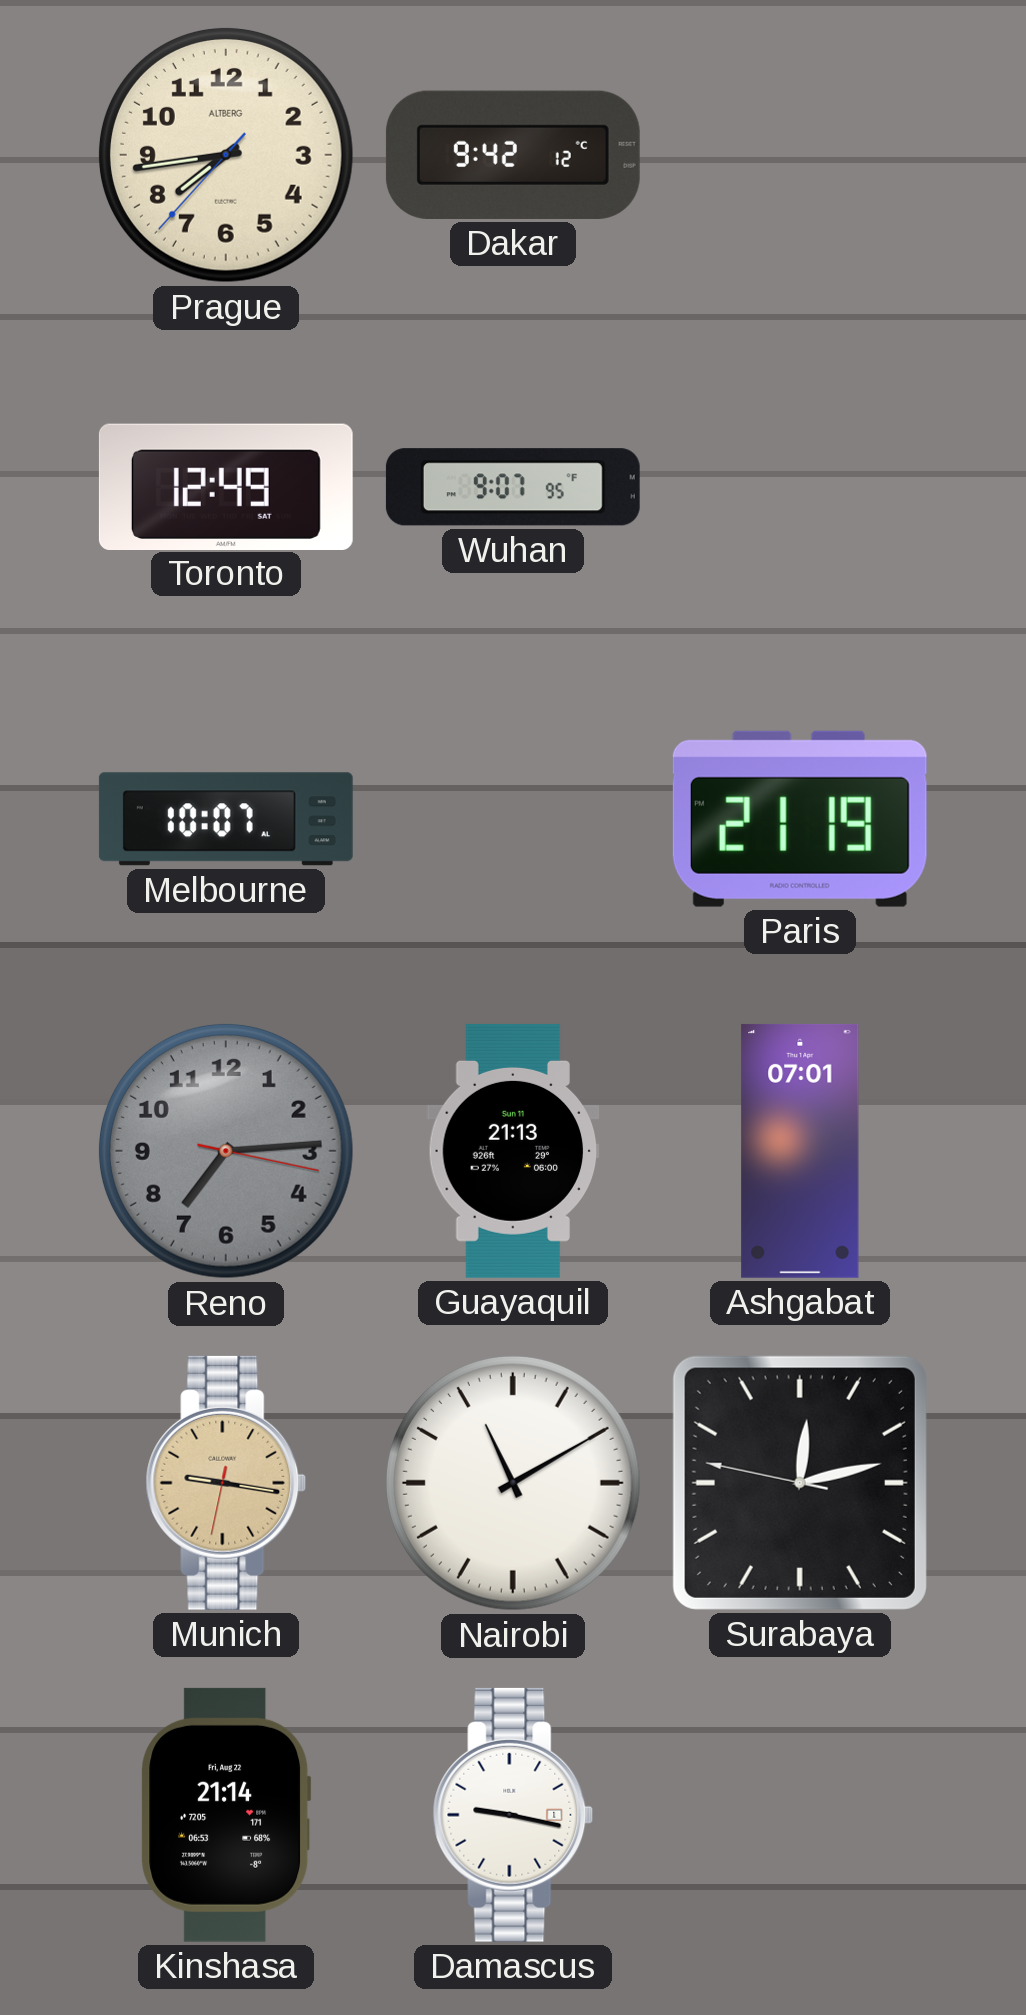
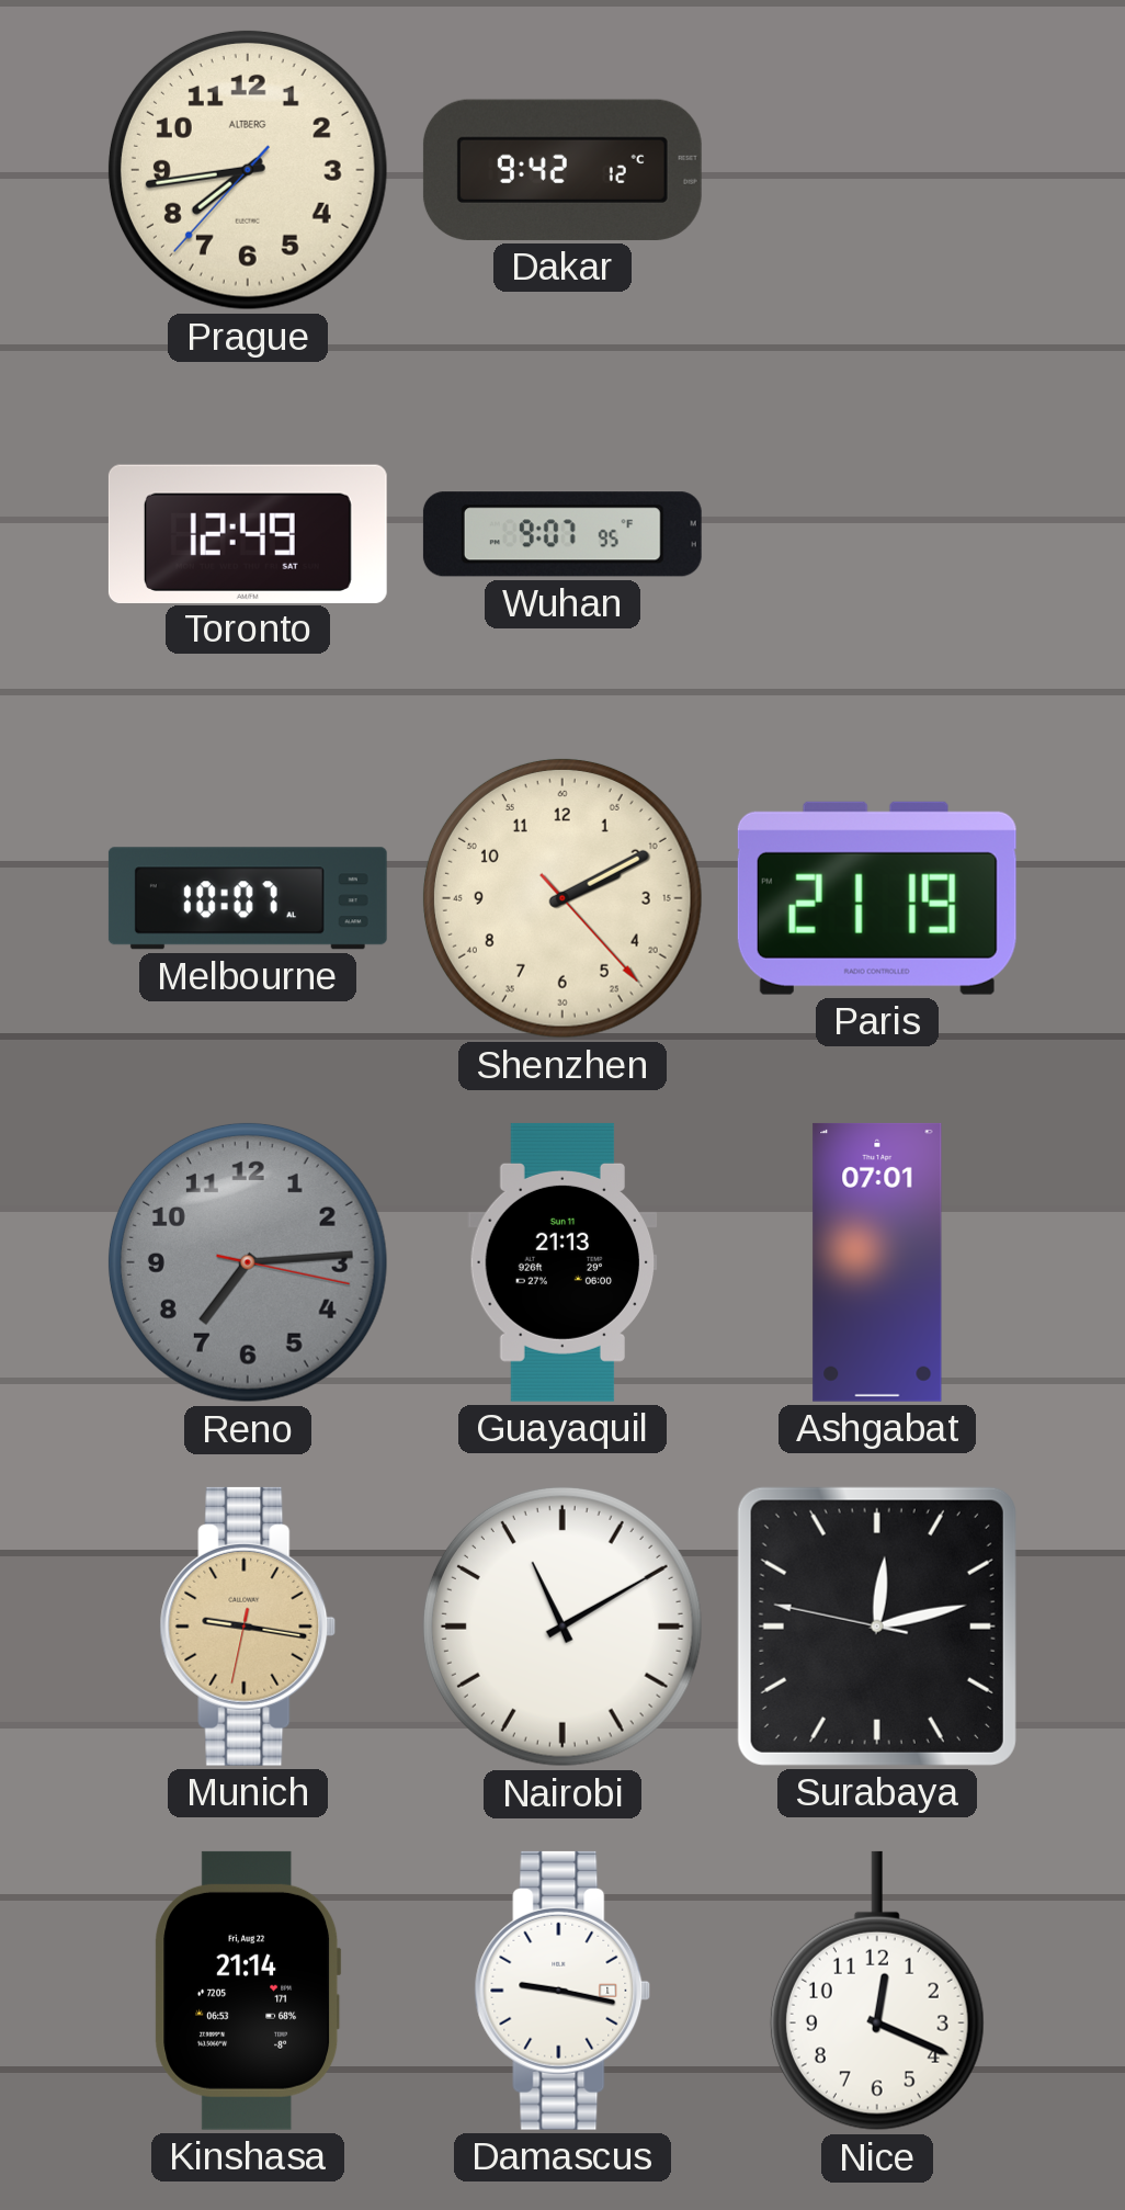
Shenzhen: none -> 2:10 (562, 898)
Nice: none -> 12:19 (877, 1991)
